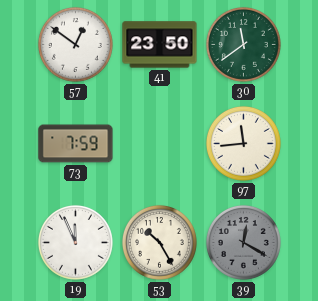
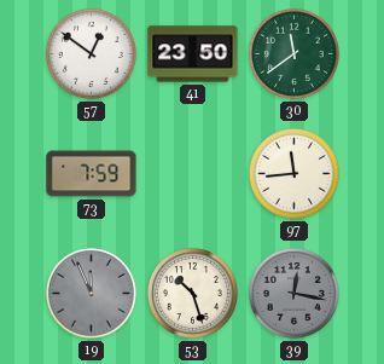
19 dial: white -> grey (91, 293)
53: 10:25 -> 10:27 (192, 293)
39: 12:20 -> 12:17 (293, 293)
